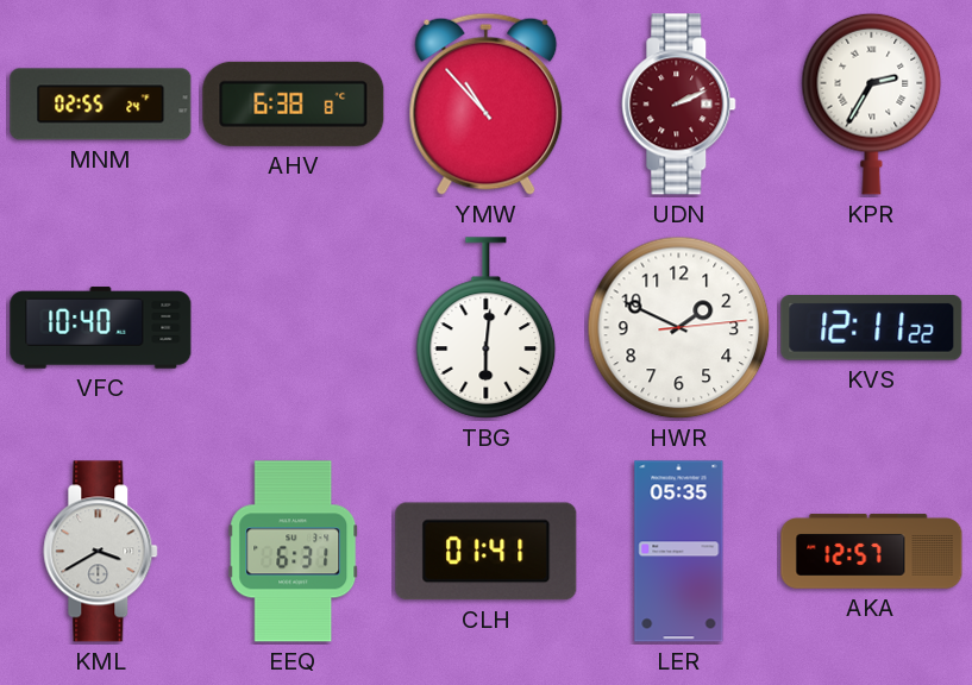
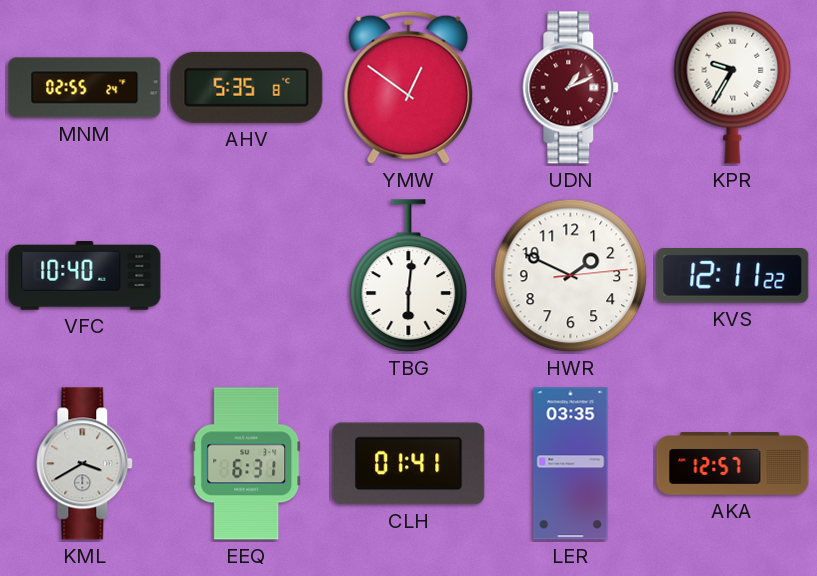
AHV: 6:38 -> 5:35 (247, 87)
YMW: 10:53 -> 12:51 (409, 87)
UDN: 2:11 -> 1:11 (571, 88)
KPR: 2:35 -> 9:35 (733, 87)
LER: 05:35 -> 03:35 (571, 464)
